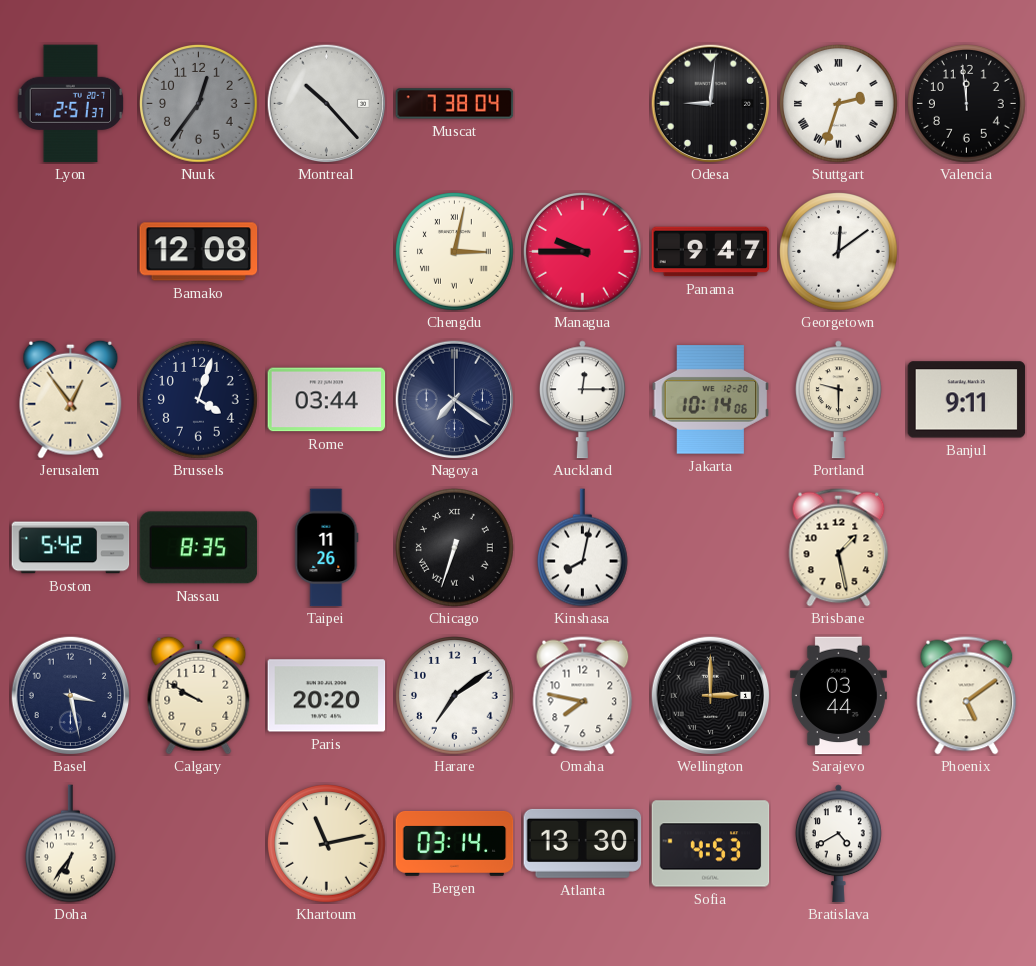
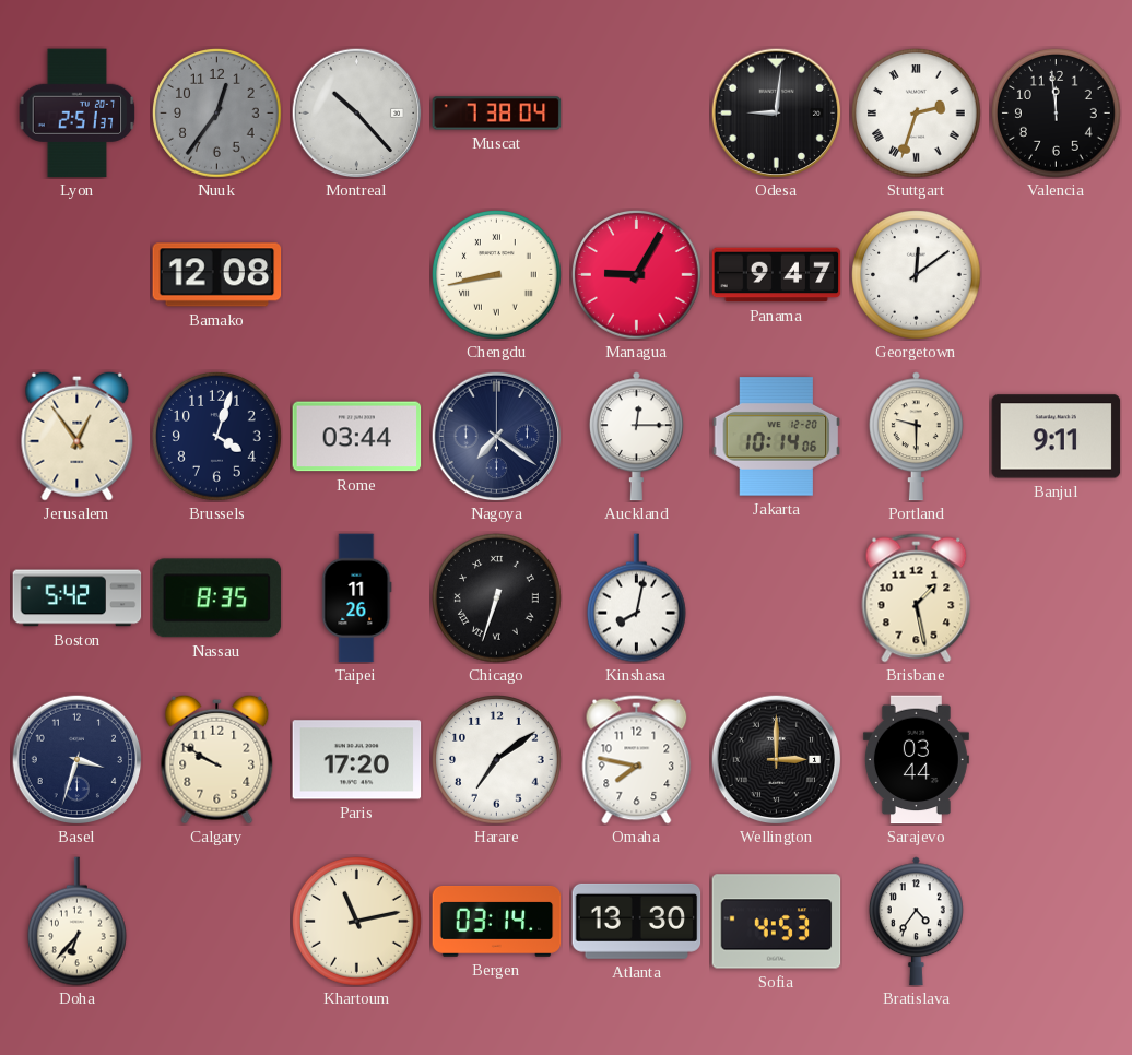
Chengdu: 3:02 -> 8:43 (497, 275)
Managua: 9:45 -> 9:05 (637, 275)
Basel: 3:28 -> 3:33 (76, 759)
Paris: 20:20 -> 17:20 (357, 760)
Phoenix: 5:09 -> none (967, 696)
Doha: 6:36 -> 6:37 (76, 922)
Bratislava: 4:40 -> 4:36 (916, 922)
